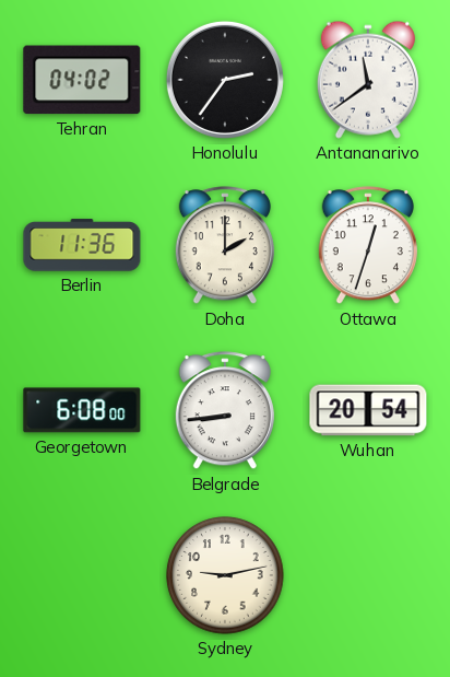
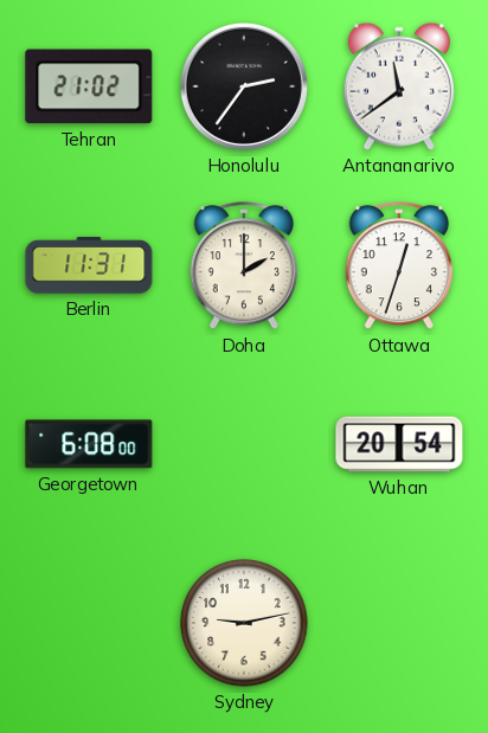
Tehran: 04:02 -> 21:02 (89, 86)
Berlin: 11:36 -> 11:31 (89, 265)
Belgrade: 8:44 -> none (225, 411)
